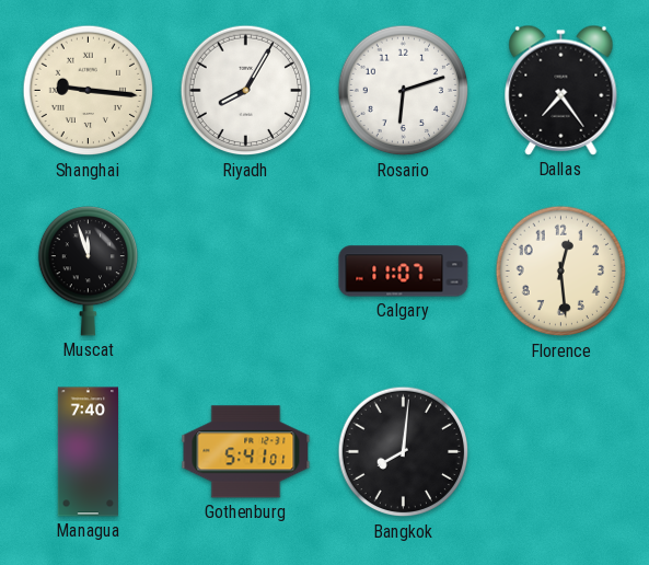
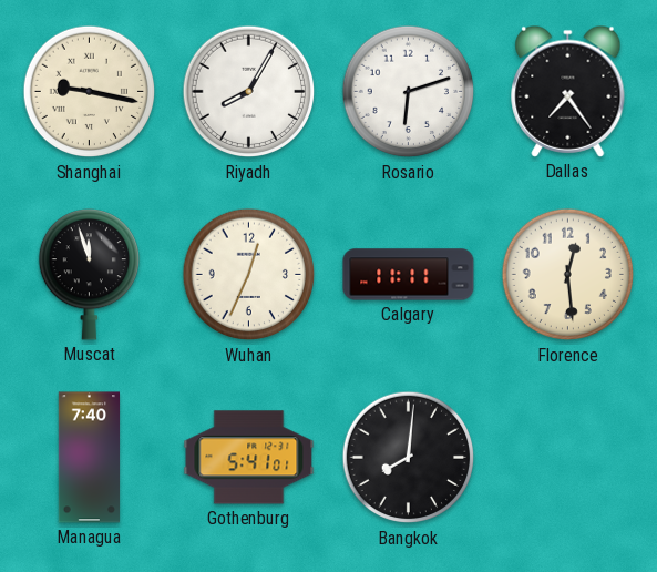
Shanghai: 9:16 -> 9:17 (90, 92)
Wuhan: none -> 12:34 (249, 275)
Calgary: 11:07 -> 11:11 (409, 275)
